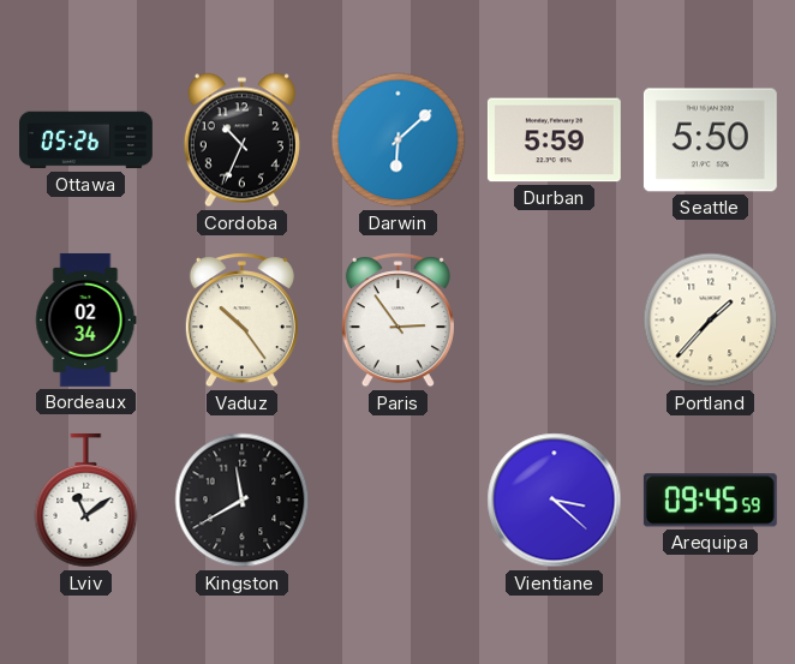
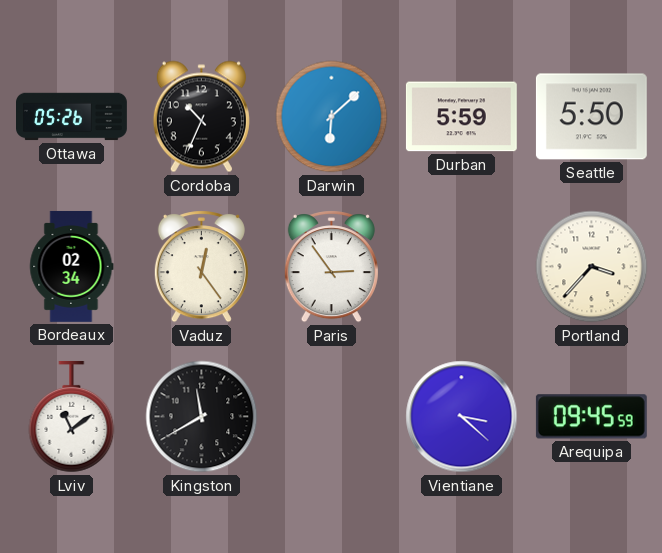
Vaduz: 10:24 -> 12:24 (201, 267)
Portland: 1:37 -> 3:37 (592, 267)
